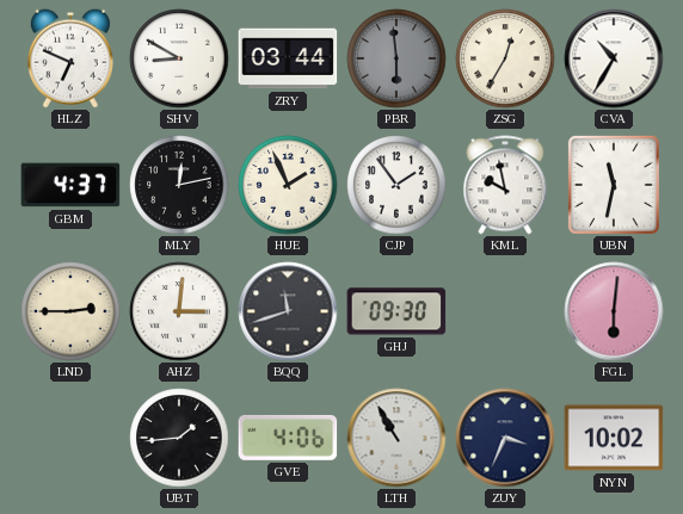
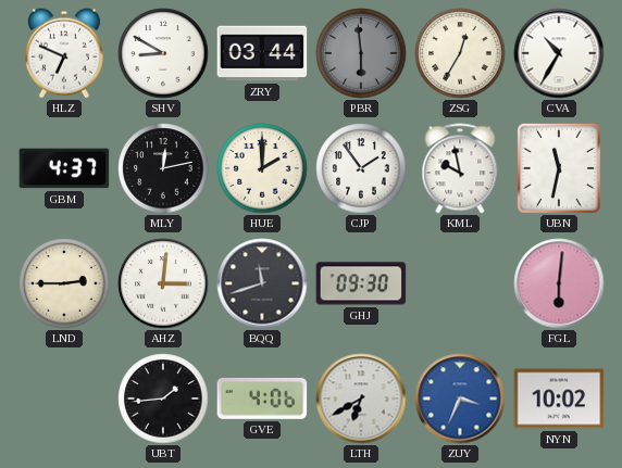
HUE: 1:56 -> 2:00 (262, 168)
LTH: 10:55 -> 6:40 (361, 399)
ZUY dial: navy -> blue (460, 399)
